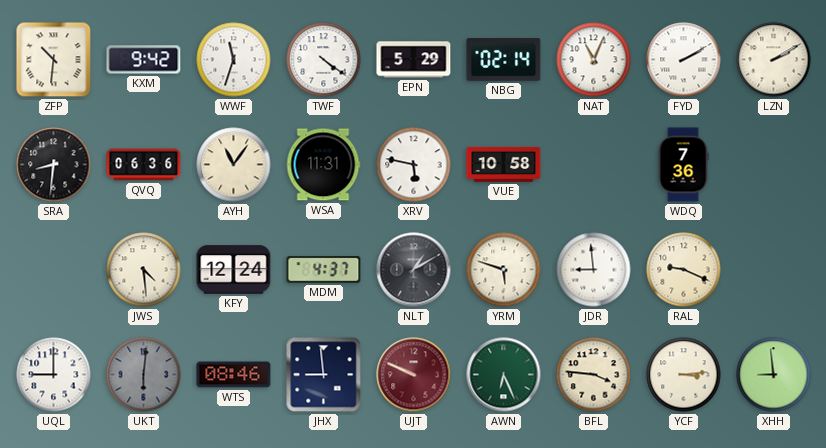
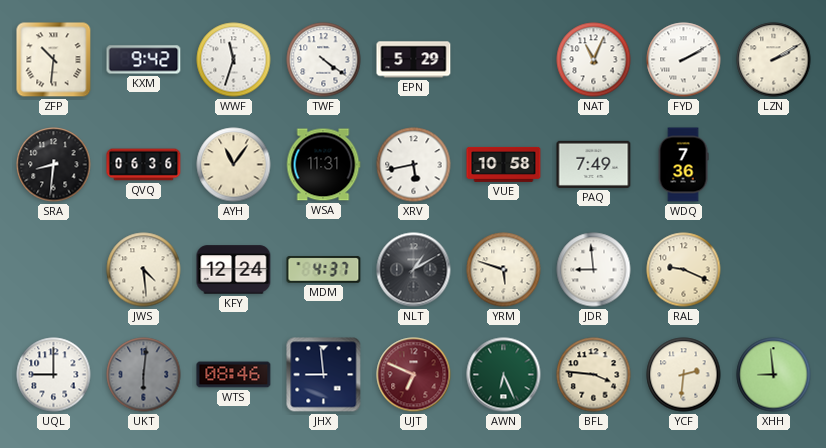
NBG: 02:14 -> none (504, 60)
XRV: 5:47 -> 5:43 (414, 165)
PAQ: none -> 7:49 (594, 164)
UJT: 9:49 -> 6:49 (414, 375)
YCF: 3:14 -> 2:31 (684, 375)
